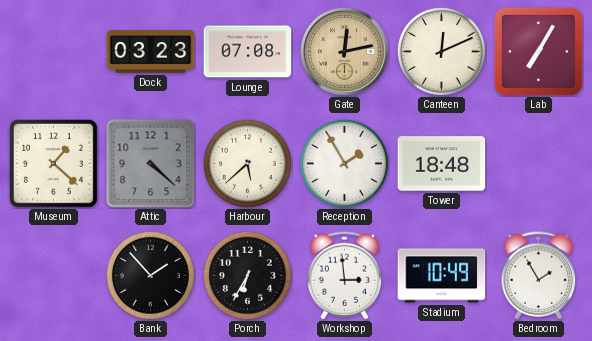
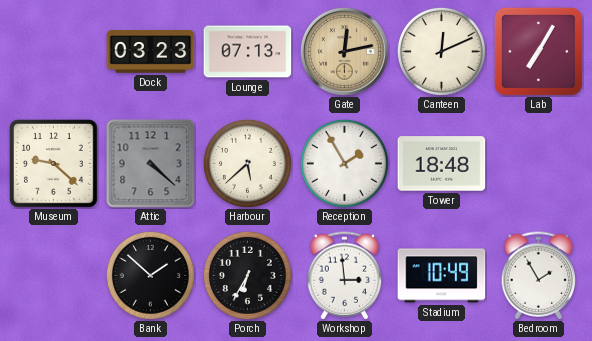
Lounge: 07:08 -> 07:13 (248, 52)
Museum: 1:22 -> 9:22 (54, 164)
Bank: 1:53 -> 1:52 (150, 275)
